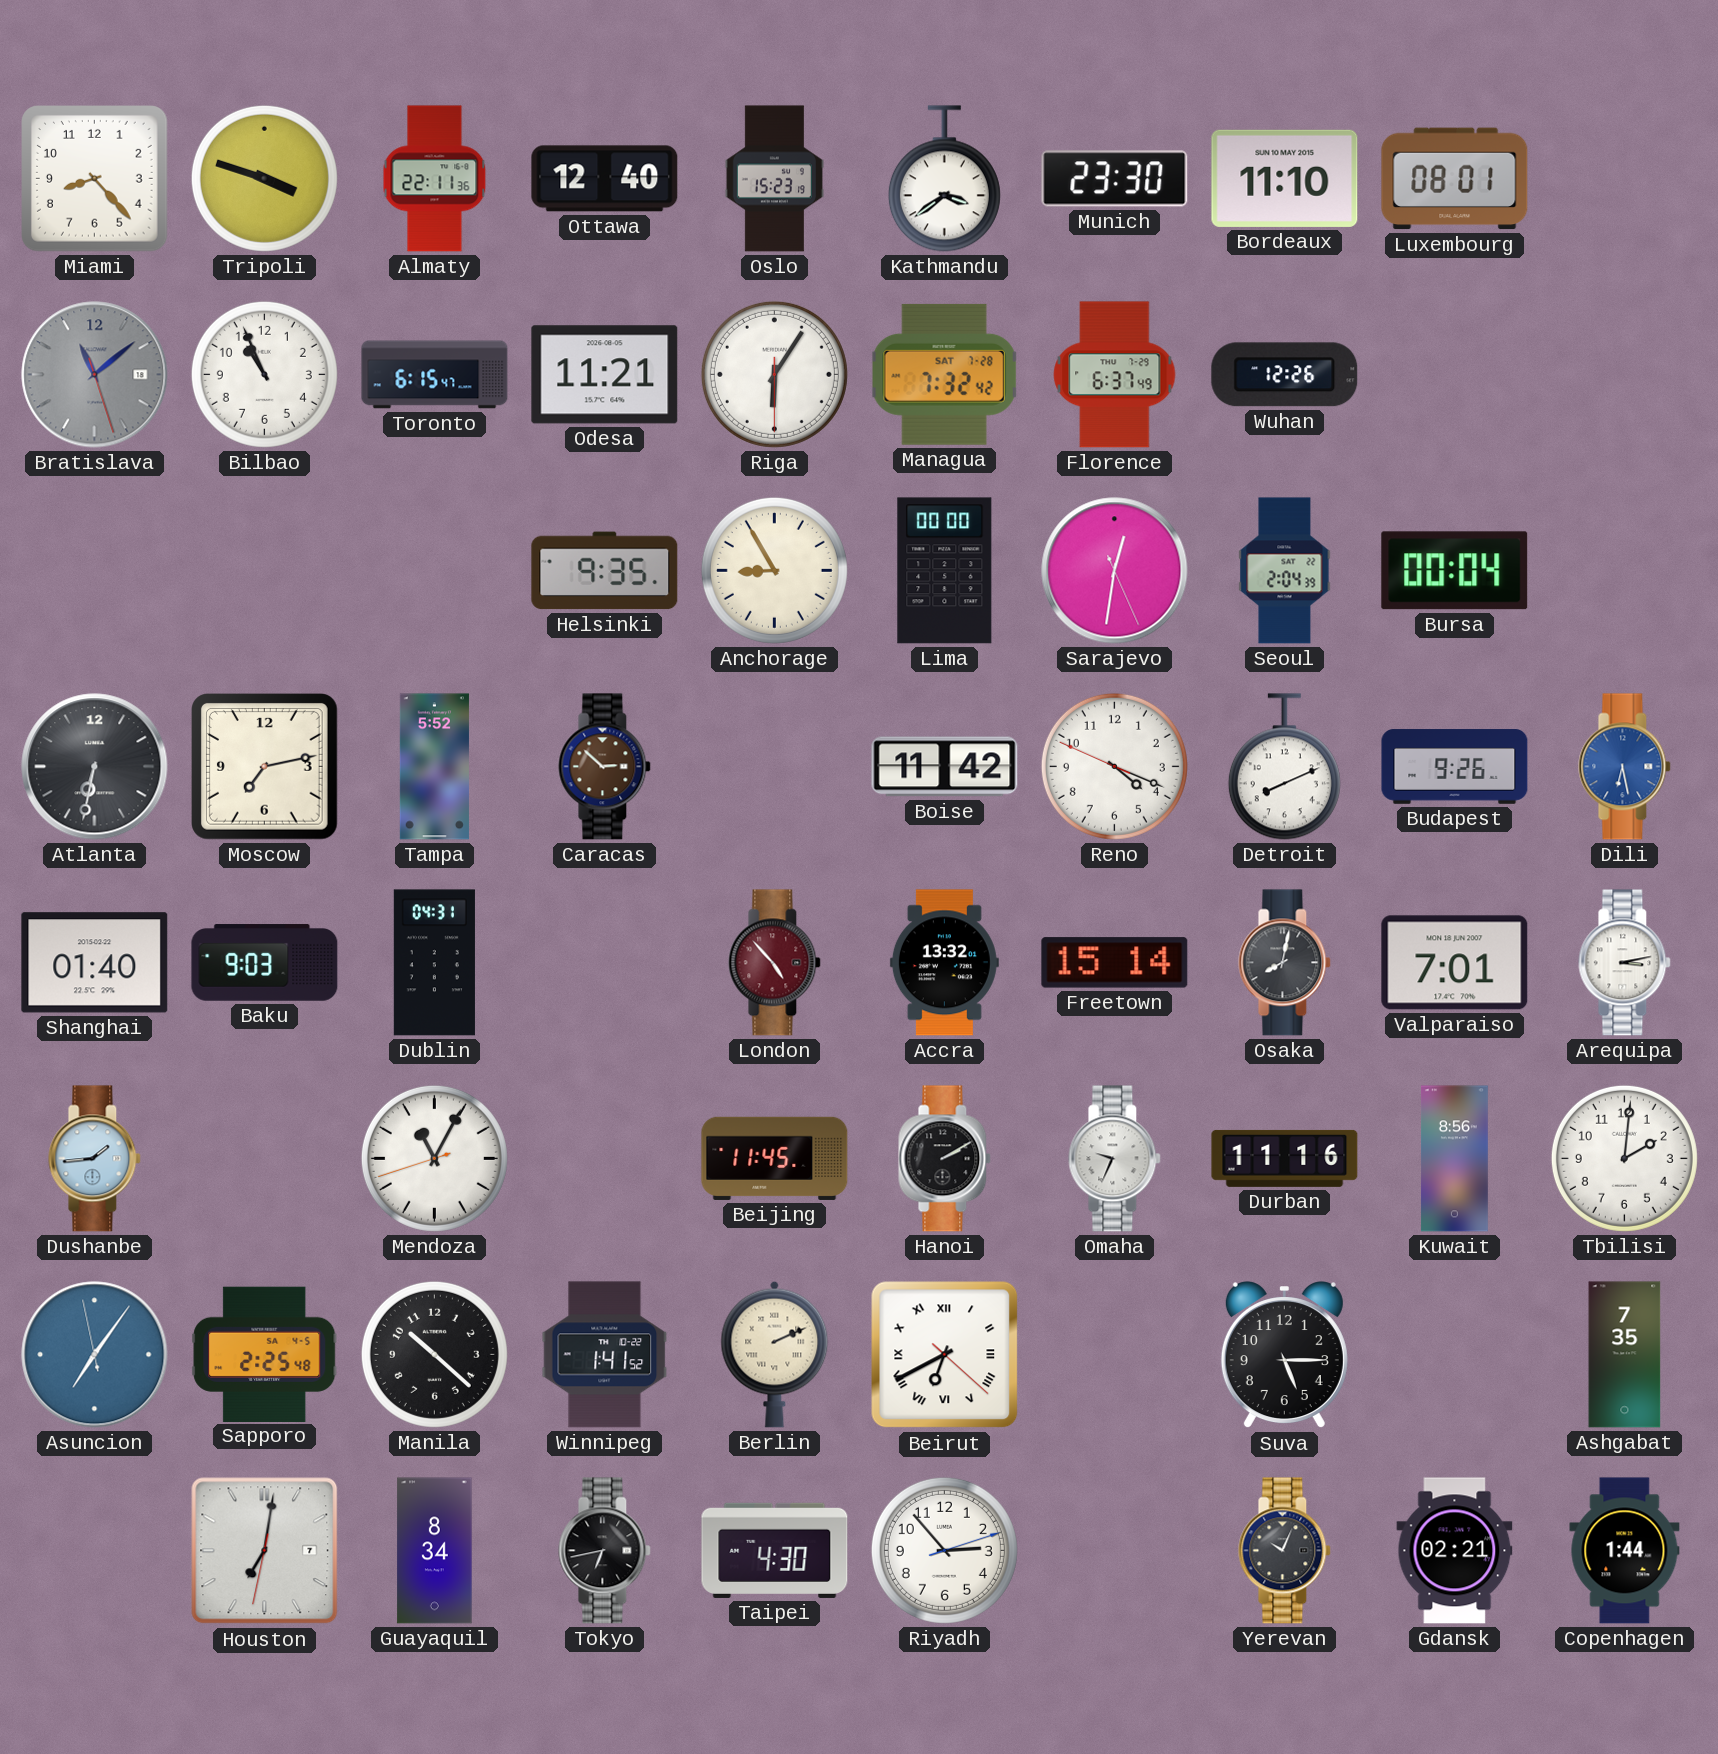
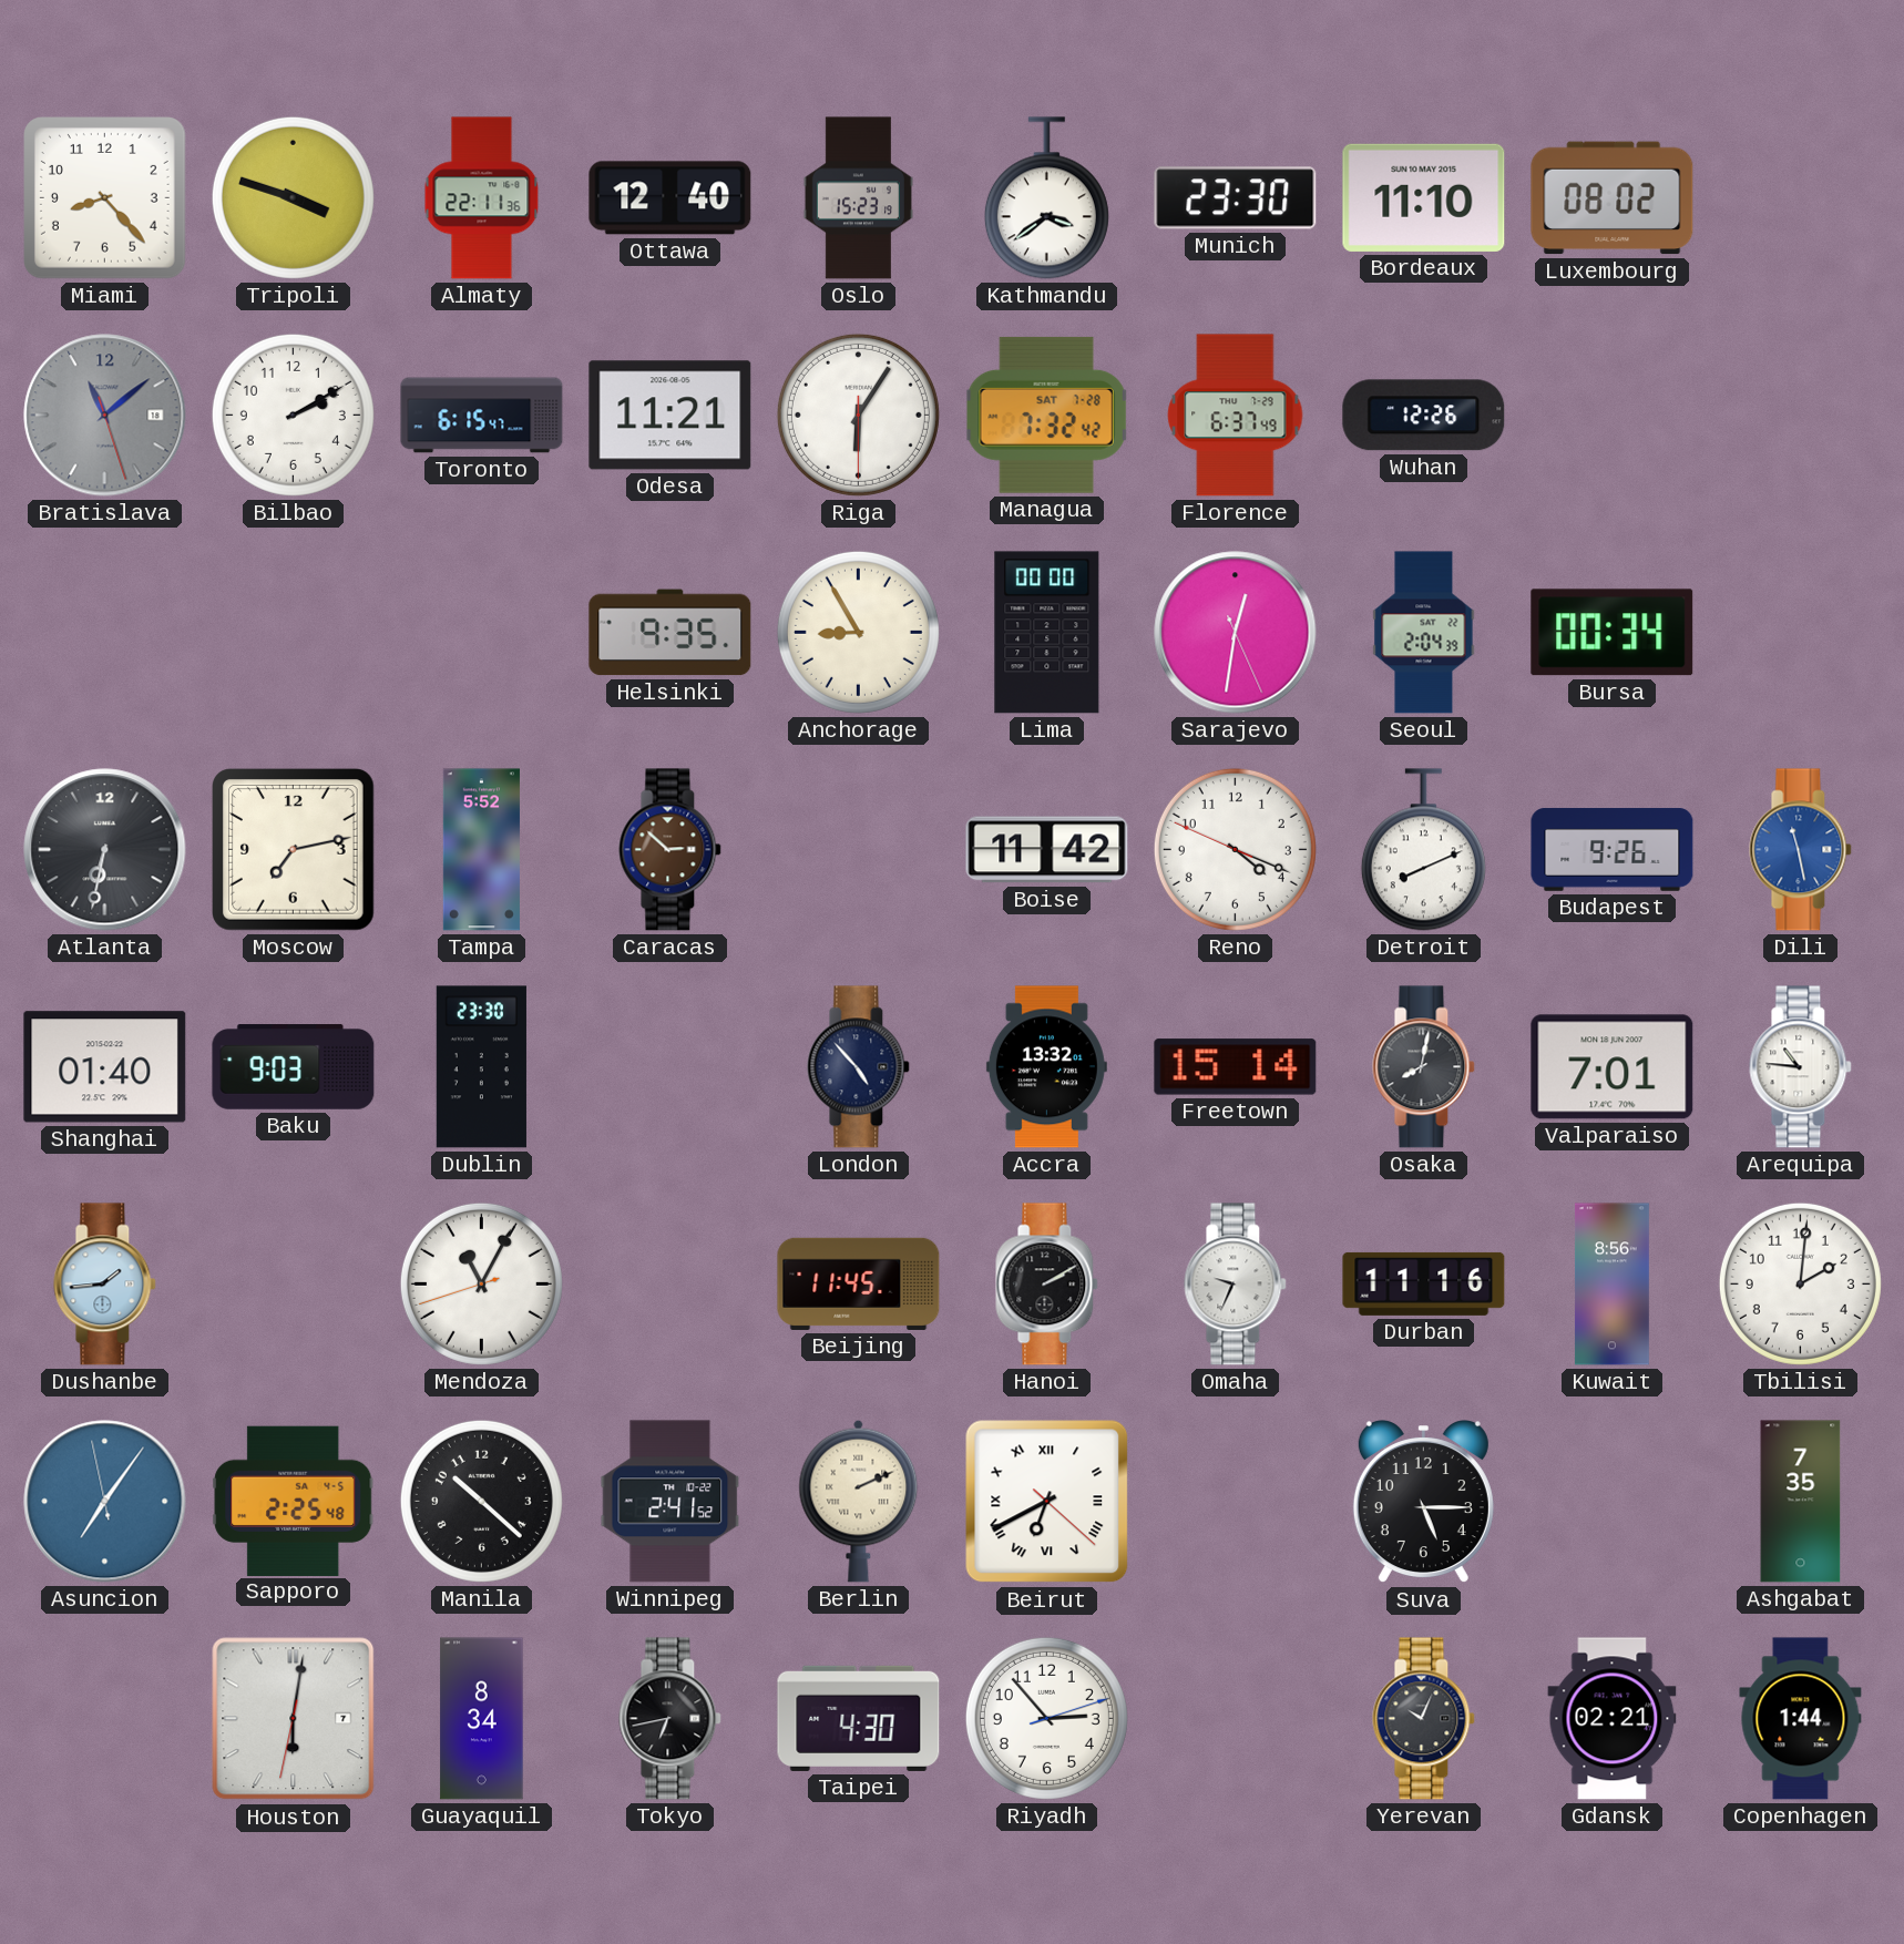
Luxembourg: 08:01 -> 08:02 (1613, 198)
Bilbao: 10:56 -> 2:10 (293, 415)
Bursa: 00:04 -> 00:34 (1613, 633)
Dili: 6:28 -> 11:28 (1801, 850)
Dublin: 04:31 -> 23:30 (481, 1067)
London dial: burgundy -> navy (859, 1067)
Arequipa: 3:13 -> 10:46 (1801, 1067)
Winnipeg: 1:41 -> 2:41 (671, 1502)
Houston: 7:01 -> 6:01 (294, 1719)
